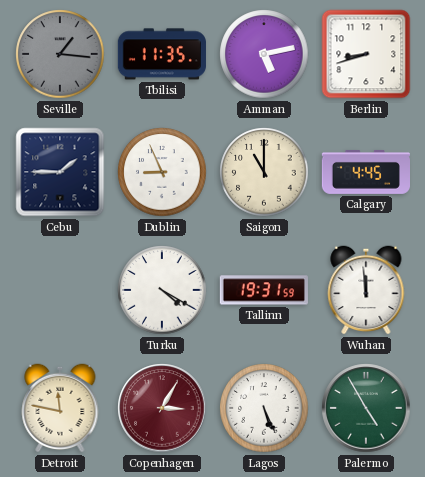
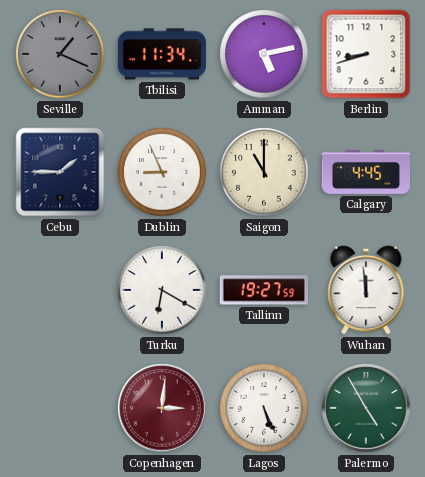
Seville: 1:16 -> 1:19 (60, 54)
Tbilisi: 11:35 -> 11:34 (162, 54)
Turku: 4:20 -> 6:20 (162, 290)
Tallinn: 19:31 -> 19:27 (264, 290)
Detroit: 11:47 -> none (60, 408)
Copenhagen: 3:05 -> 3:01 (162, 408)
